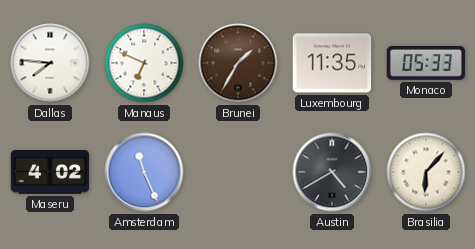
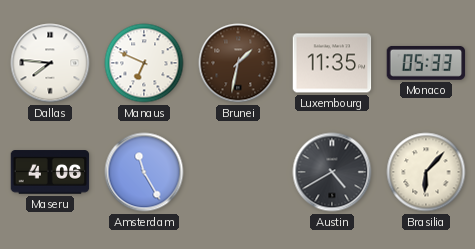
Brunei: 1:35 -> 1:32 (238, 63)
Maseru: 4:02 -> 4:06 (50, 172)
Amsterdam: 11:26 -> 11:25 (144, 172)
